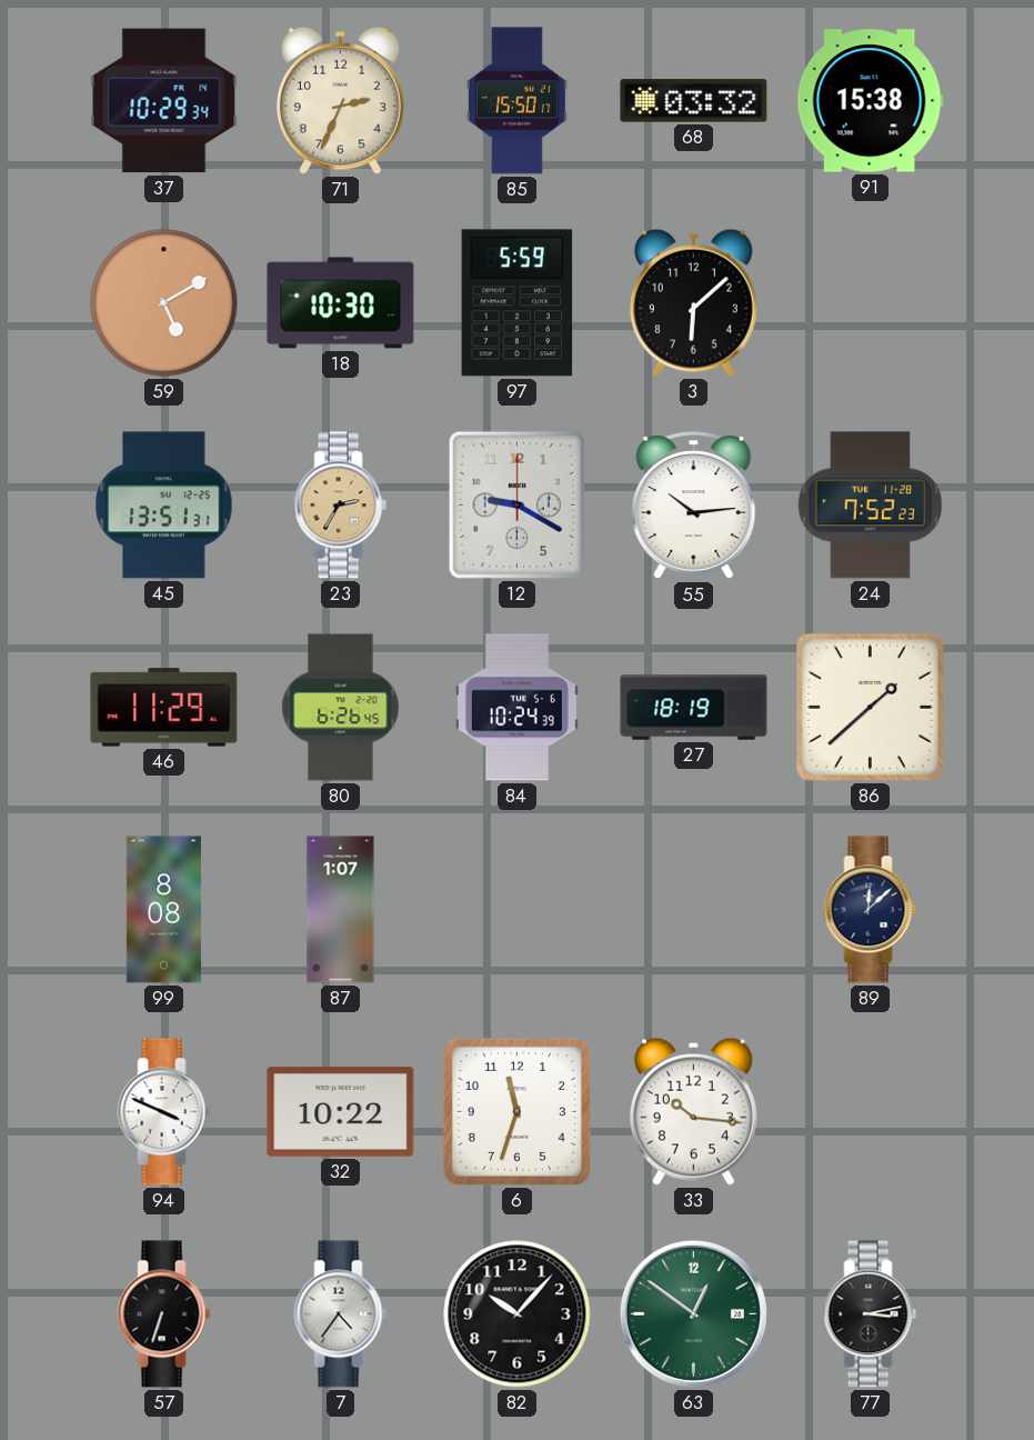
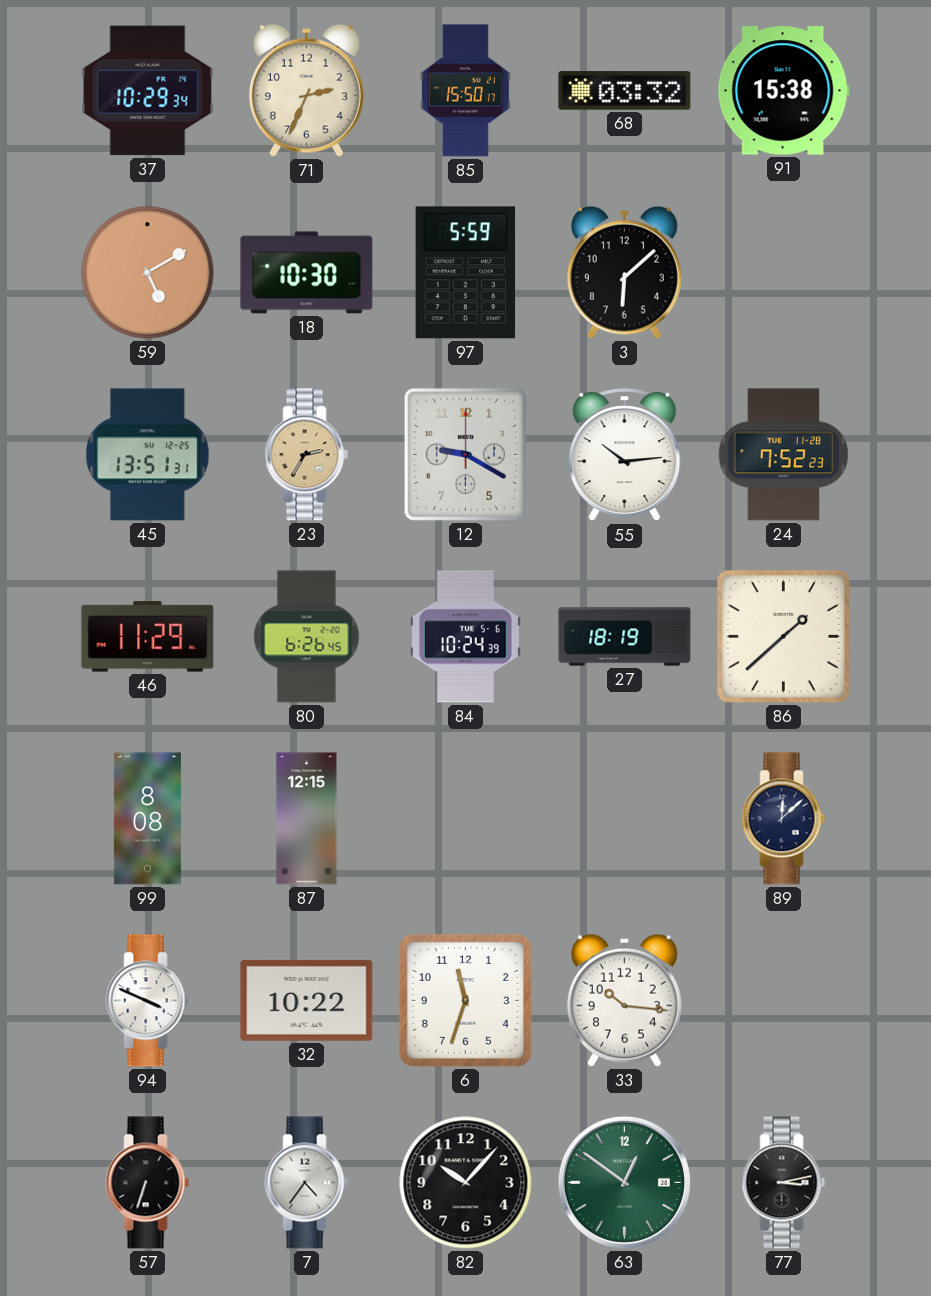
87: 1:07 -> 12:15 (307, 819)
